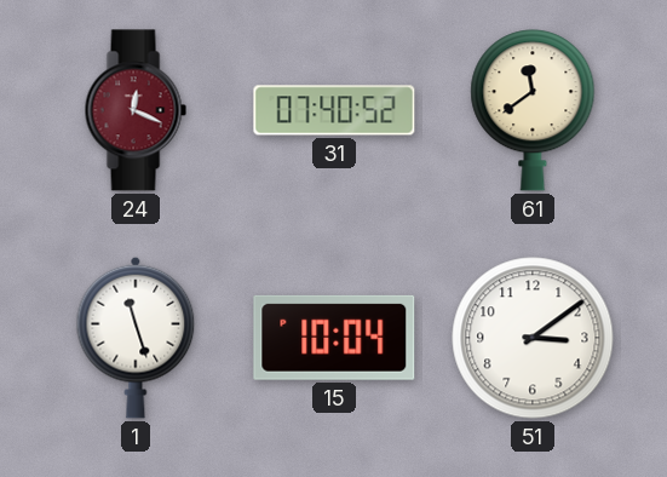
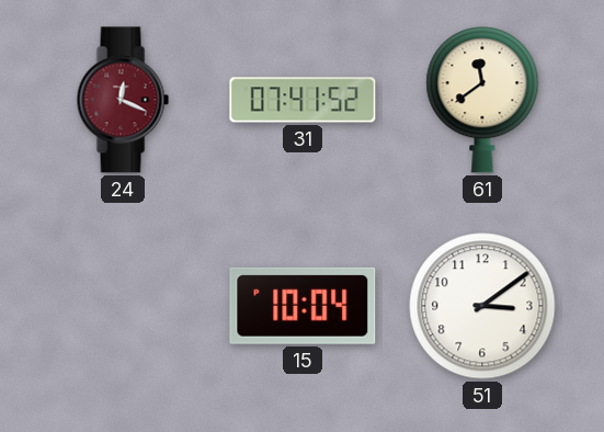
31: 07:40 -> 07:41 (303, 100)
1: 11:27 -> none (136, 338)
